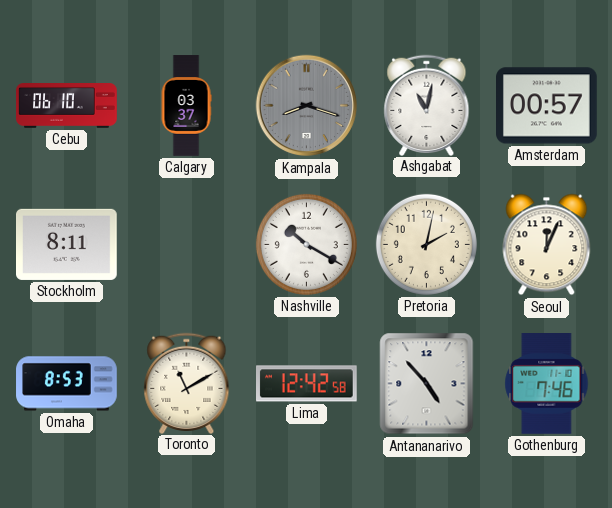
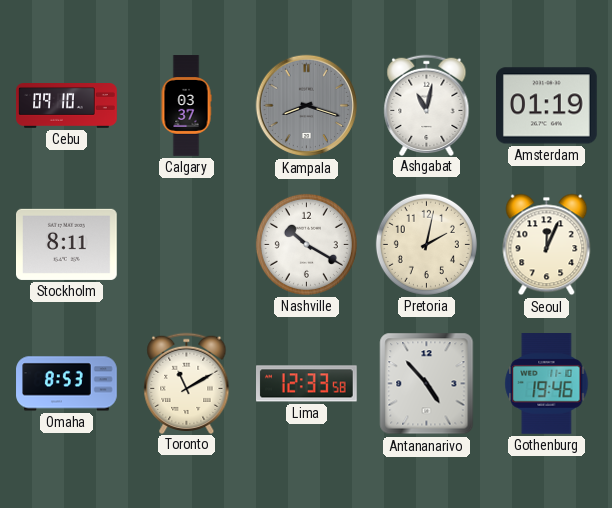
Cebu: 06:10 -> 09:10 (67, 106)
Amsterdam: 00:57 -> 01:19 (547, 106)
Lima: 12:42 -> 12:33 (307, 384)
Gothenburg: 7:46 -> 19:46 (547, 384)
